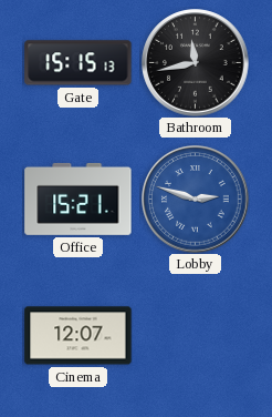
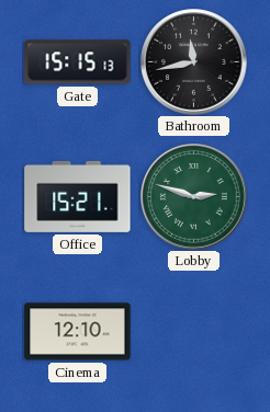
Lobby dial: blue -> green (194, 197)
Cinema: 12:07 -> 12:10 (78, 332)
